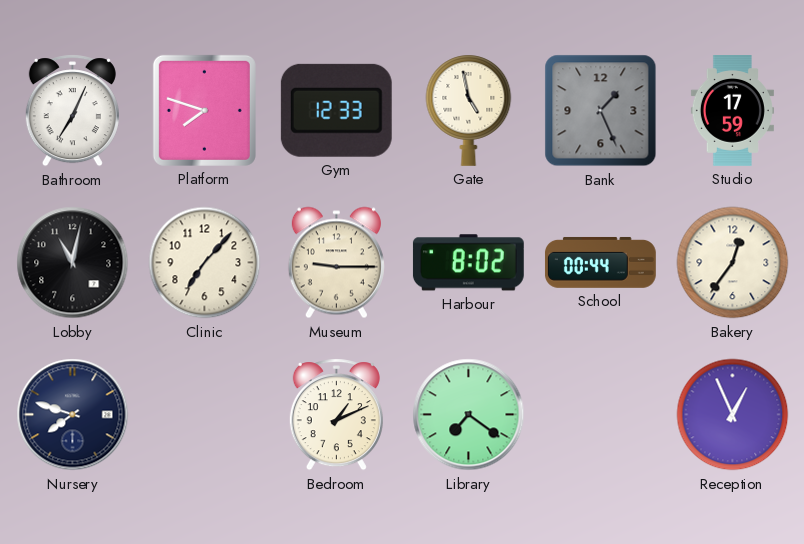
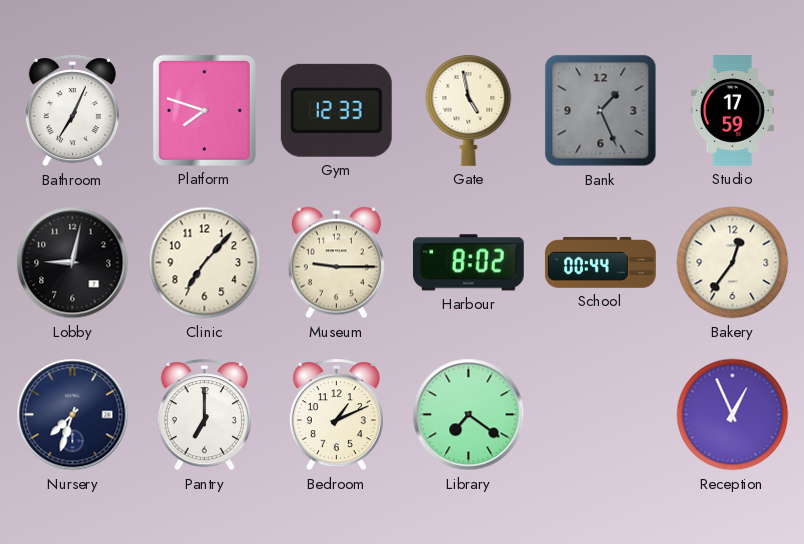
Lobby: 11:02 -> 9:02 (73, 263)
Nursery: 7:48 -> 7:33 (73, 415)
Pantry: none -> 7:00 (204, 415)
